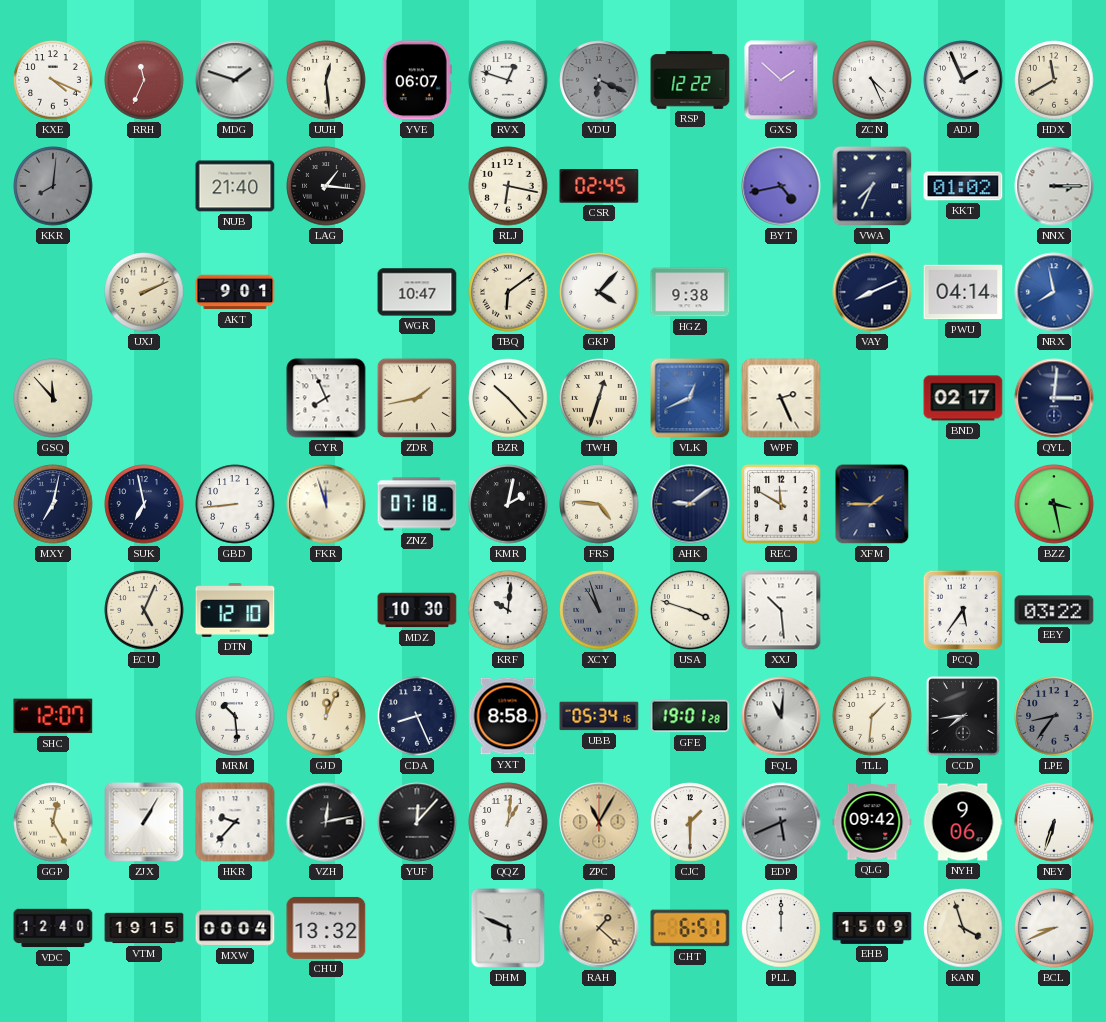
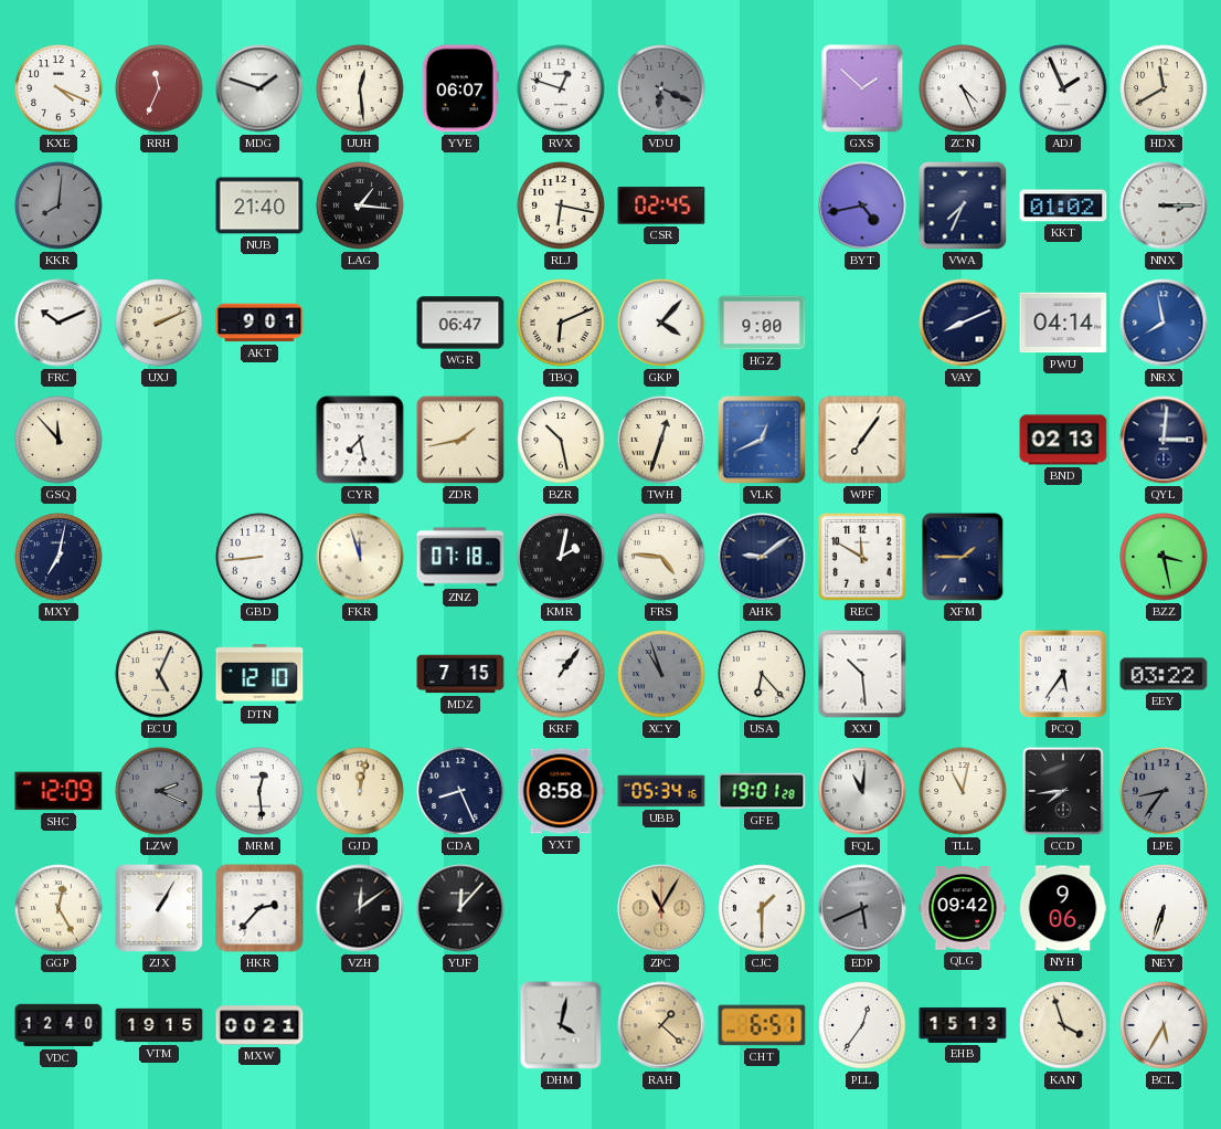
RSP: 12:22 -> none (690, 80)
FRC: none -> 10:11 (59, 323)
WGR: 10:47 -> 06:47 (460, 323)
TBQ: 6:09 -> 6:11 (561, 323)
HGZ: 9:38 -> 9:00 (762, 323)
CYR: 7:56 -> 7:28 (360, 440)
BZR: 10:23 -> 10:28 (561, 440)
WPF: 2:26 -> 7:06 (862, 440)
BND: 02:17 -> 02:13 (1063, 440)
SUK: 6:58 -> none (144, 504)
MDZ: 10:30 -> 7:15 (460, 674)
KRF: 10:01 -> 1:06 (561, 674)
USA: 3:48 -> 6:23 (762, 674)
SHC: 12:07 -> 12:09 (59, 791)
LZW: none -> 2:19 (159, 791)
MRM: 10:29 -> 12:29 (259, 791)
GJD: 12:04 -> 12:02 (360, 791)
TLL: 1:31 -> 11:02 (963, 791)
HKR: 9:37 -> 2:37 (259, 908)
VZH: 12:13 -> 12:09 (360, 908)
QQZ: 1:01 -> none (508, 822)
MXW: 00:04 -> 00:21 (259, 1025)
CHU: 13:32 -> none (326, 928)
DHM: 5:49 -> 4:02 (561, 1025)
PLL: 12:00 -> 12:36 (862, 1025)
EHB: 15:09 -> 15:13 (963, 1025)
BCL: 8:41 -> 5:35 (1164, 1025)
